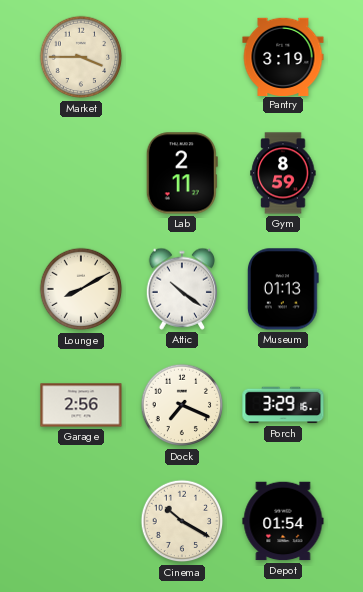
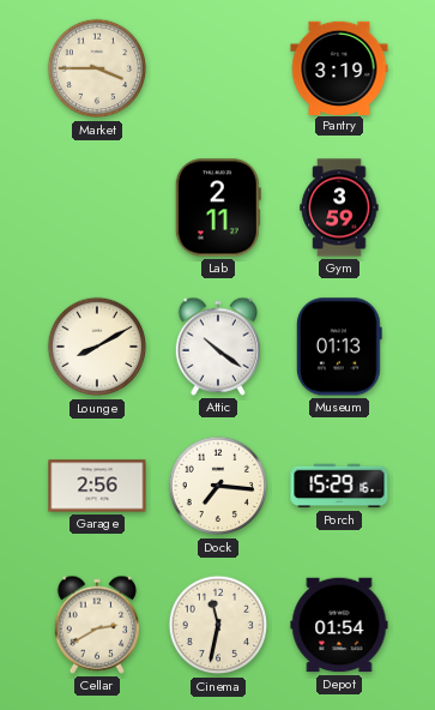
Gym: 8:59 -> 3:59 (339, 207)
Dock: 7:19 -> 7:16 (218, 486)
Porch: 3:29 -> 15:29 (339, 486)
Cellar: none -> 2:40 (96, 625)
Cinema: 10:20 -> 11:32 (218, 625)
